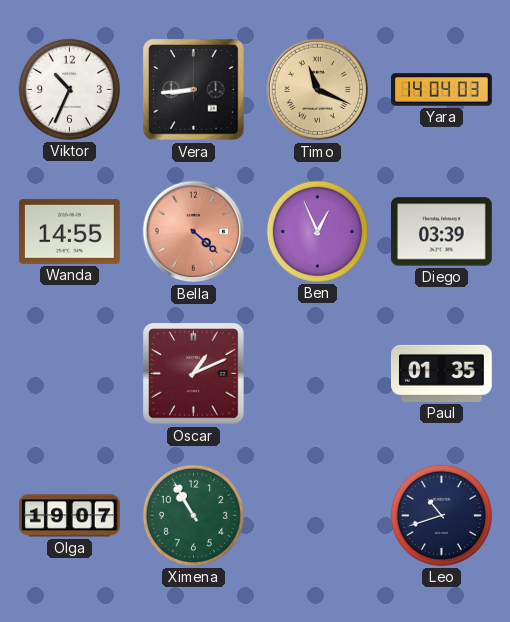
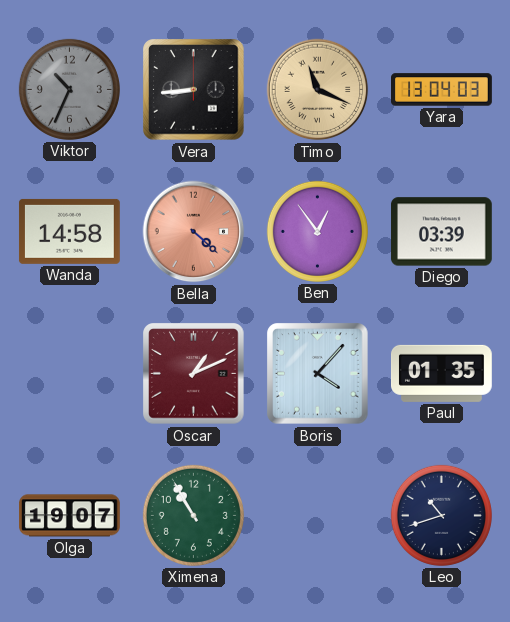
Viktor dial: white -> grey (69, 89)
Yara: 14:04 -> 13:04 (442, 90)
Wanda: 14:55 -> 14:58 (69, 231)
Ben: 12:56 -> 12:54 (317, 231)
Boris: none -> 4:07 (318, 374)
